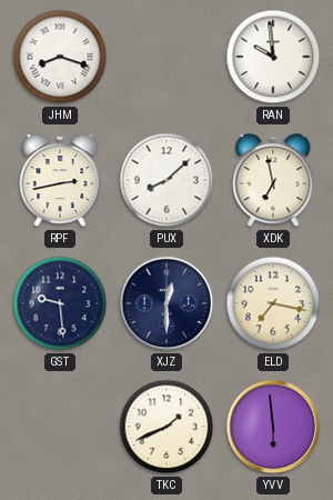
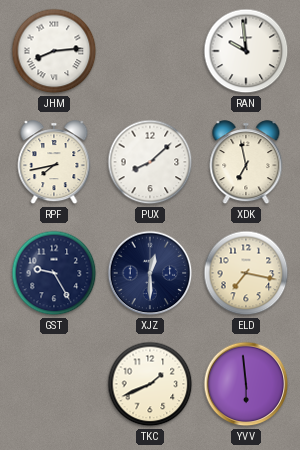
JHM: 8:18 -> 8:14 (54, 51)
RPF: 2:43 -> 7:43 (54, 163)
GST: 9:29 -> 9:25 (54, 273)
